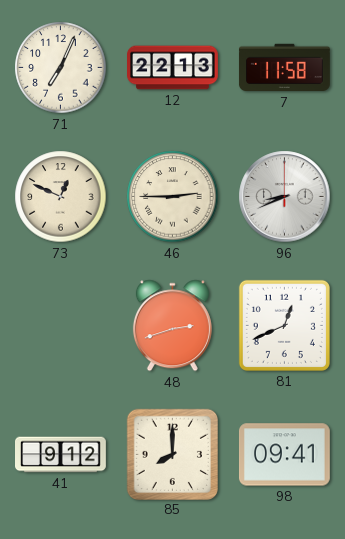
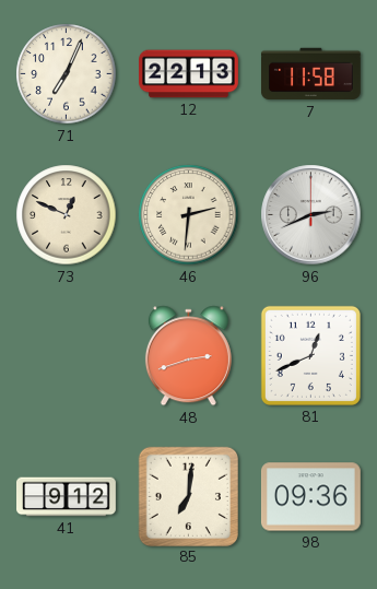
46: 2:45 -> 2:31 (189, 215)
96: 8:41 -> 2:41 (311, 215)
85: 8:00 -> 7:01 (188, 496)
98: 09:41 -> 09:36 (310, 497)
